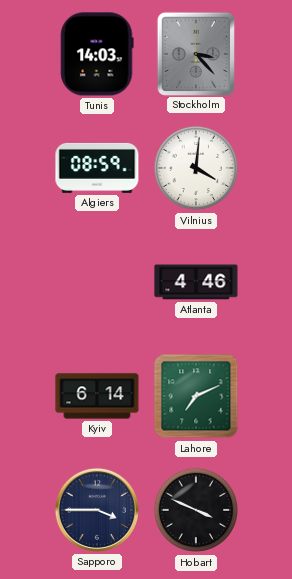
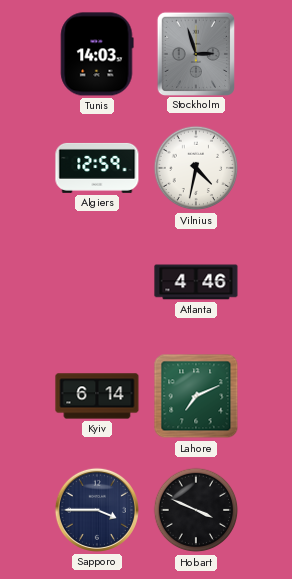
Stockholm: 3:23 -> 2:57 (195, 53)
Algiers: 08:59 -> 12:59 (97, 168)
Vilnius: 4:01 -> 4:32 (196, 168)
